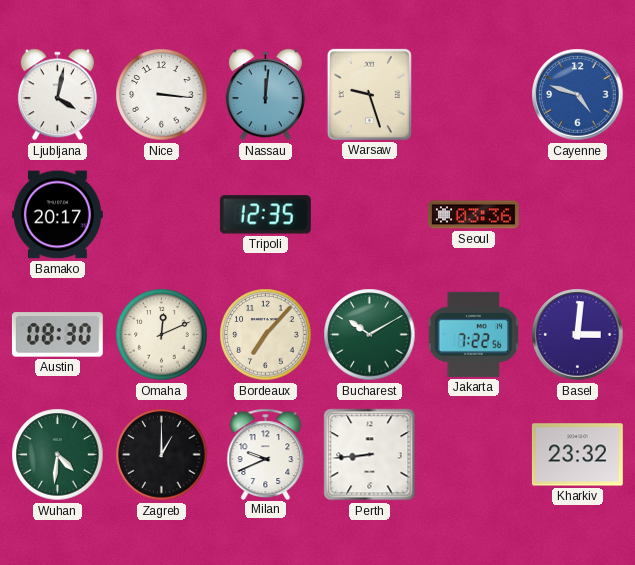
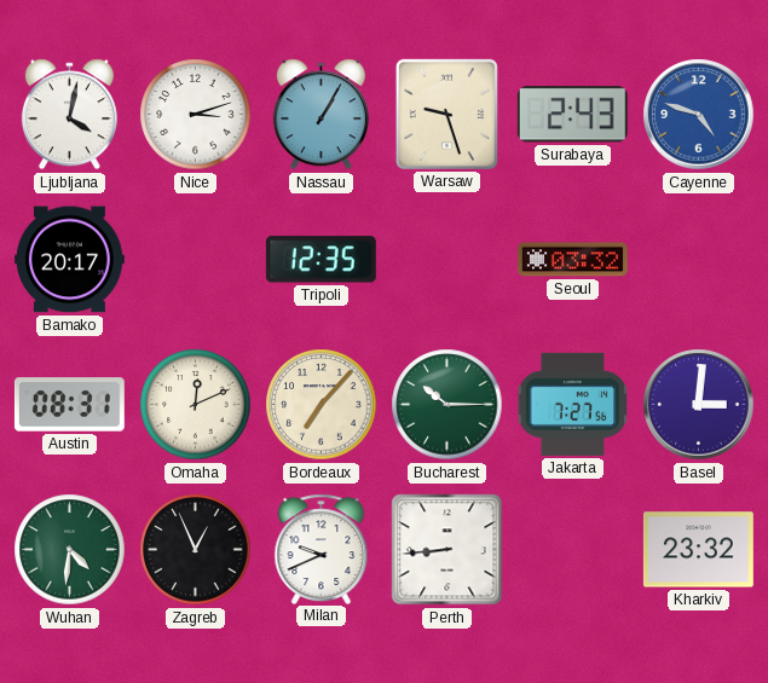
Nice: 3:16 -> 3:12 (196, 115)
Nassau: 12:01 -> 1:05 (321, 115)
Surabaya: none -> 2:43 (572, 115)
Seoul: 03:36 -> 03:32 (572, 260)
Austin: 08:30 -> 08:31 (69, 405)
Bucharest: 10:10 -> 10:15 (447, 405)
Jakarta: 7:22 -> 7:27 (572, 404)
Zagreb: 1:00 -> 12:56 (196, 550)
